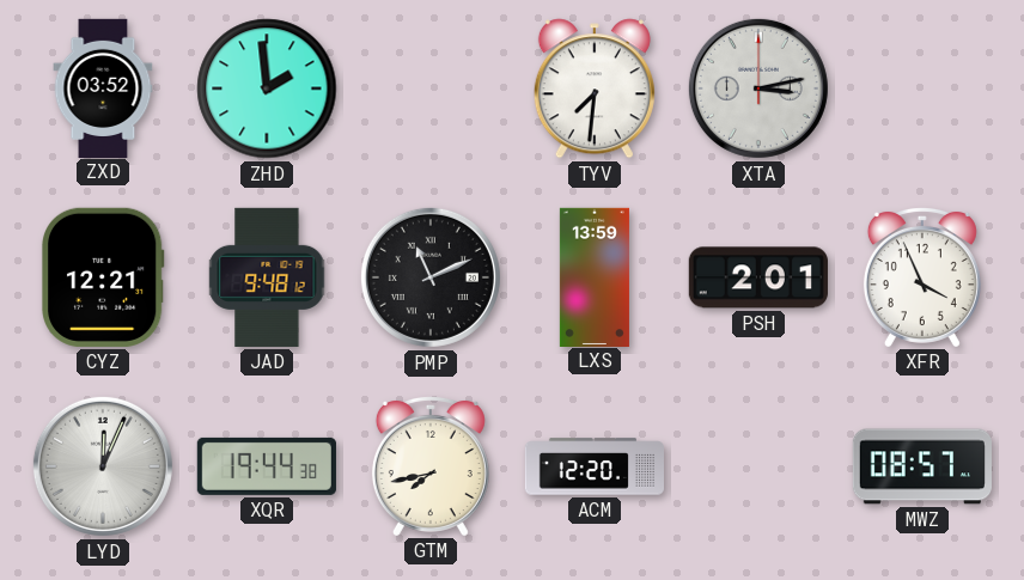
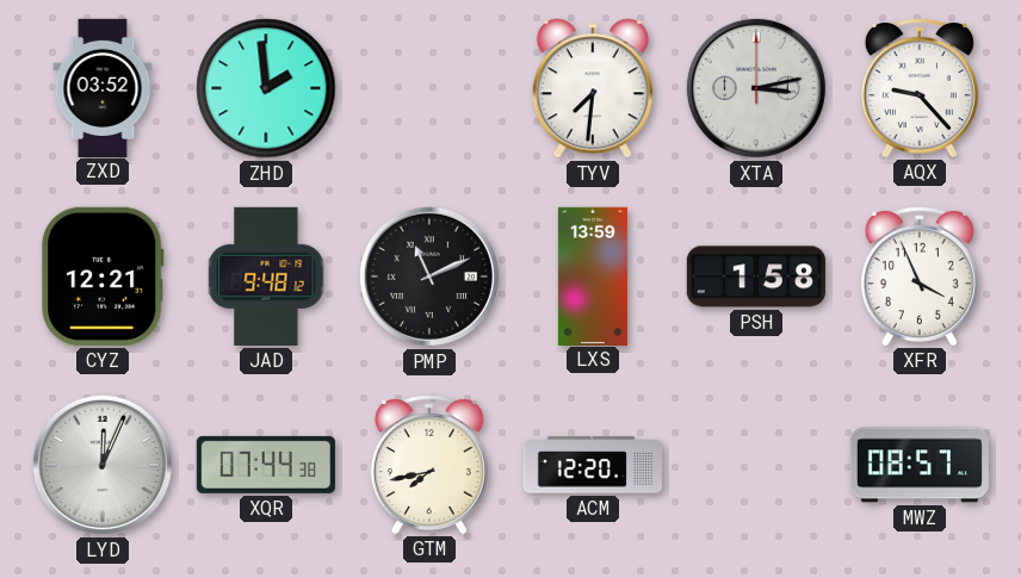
AQX: none -> 9:23 (920, 87)
PSH: 2:01 -> 1:58 (756, 276)
XQR: 19:44 -> 07:44 (266, 465)
